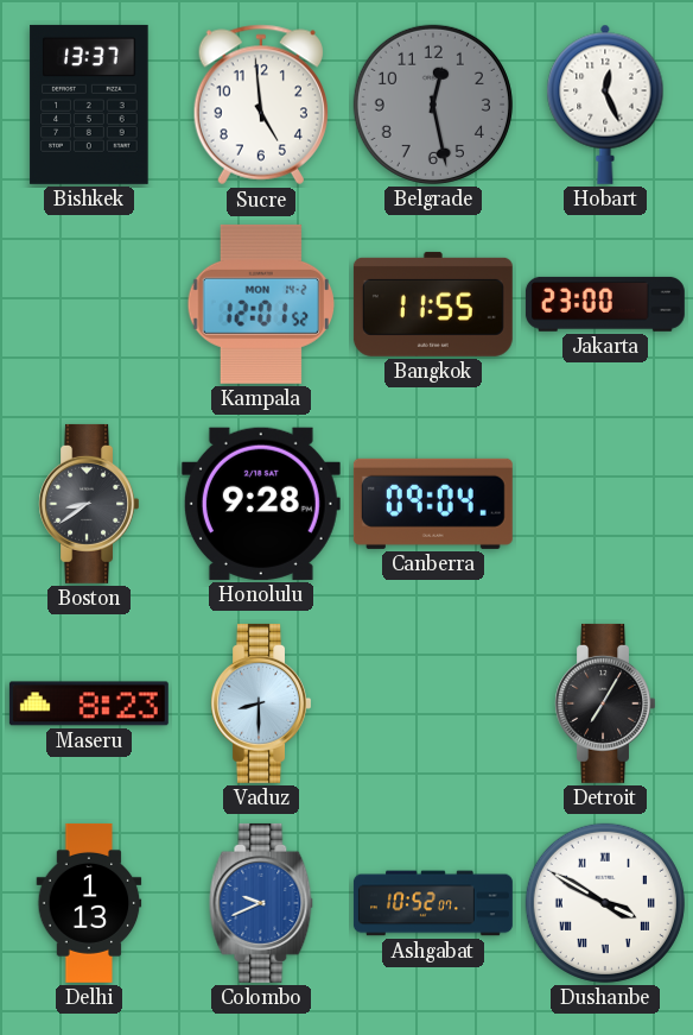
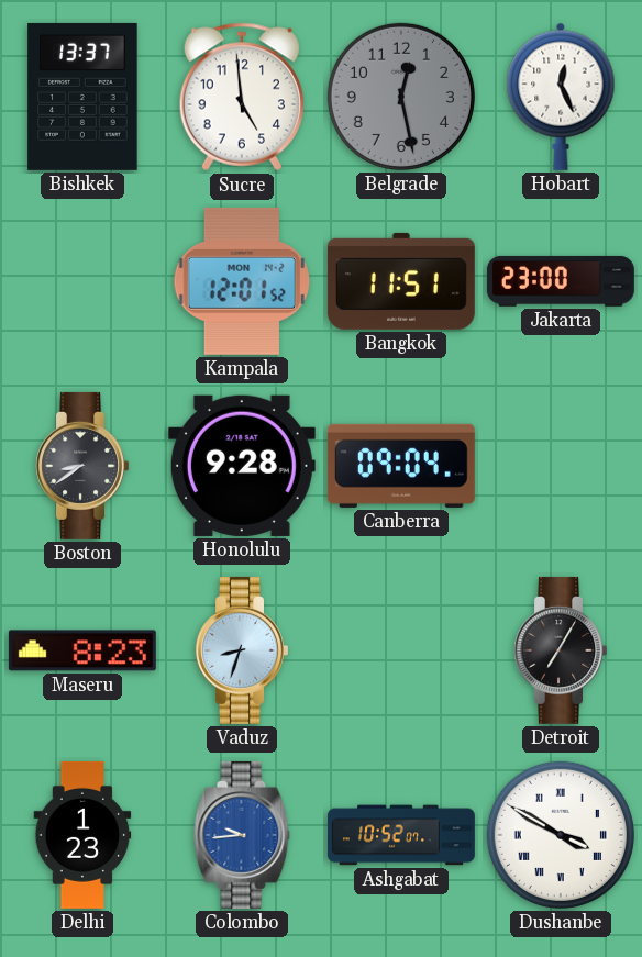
Bangkok: 11:55 -> 11:51 (401, 281)
Vaduz: 8:30 -> 8:33 (241, 650)
Delhi: 1:13 -> 1:23 (82, 835)
Colombo: 9:41 -> 9:44 (242, 835)
